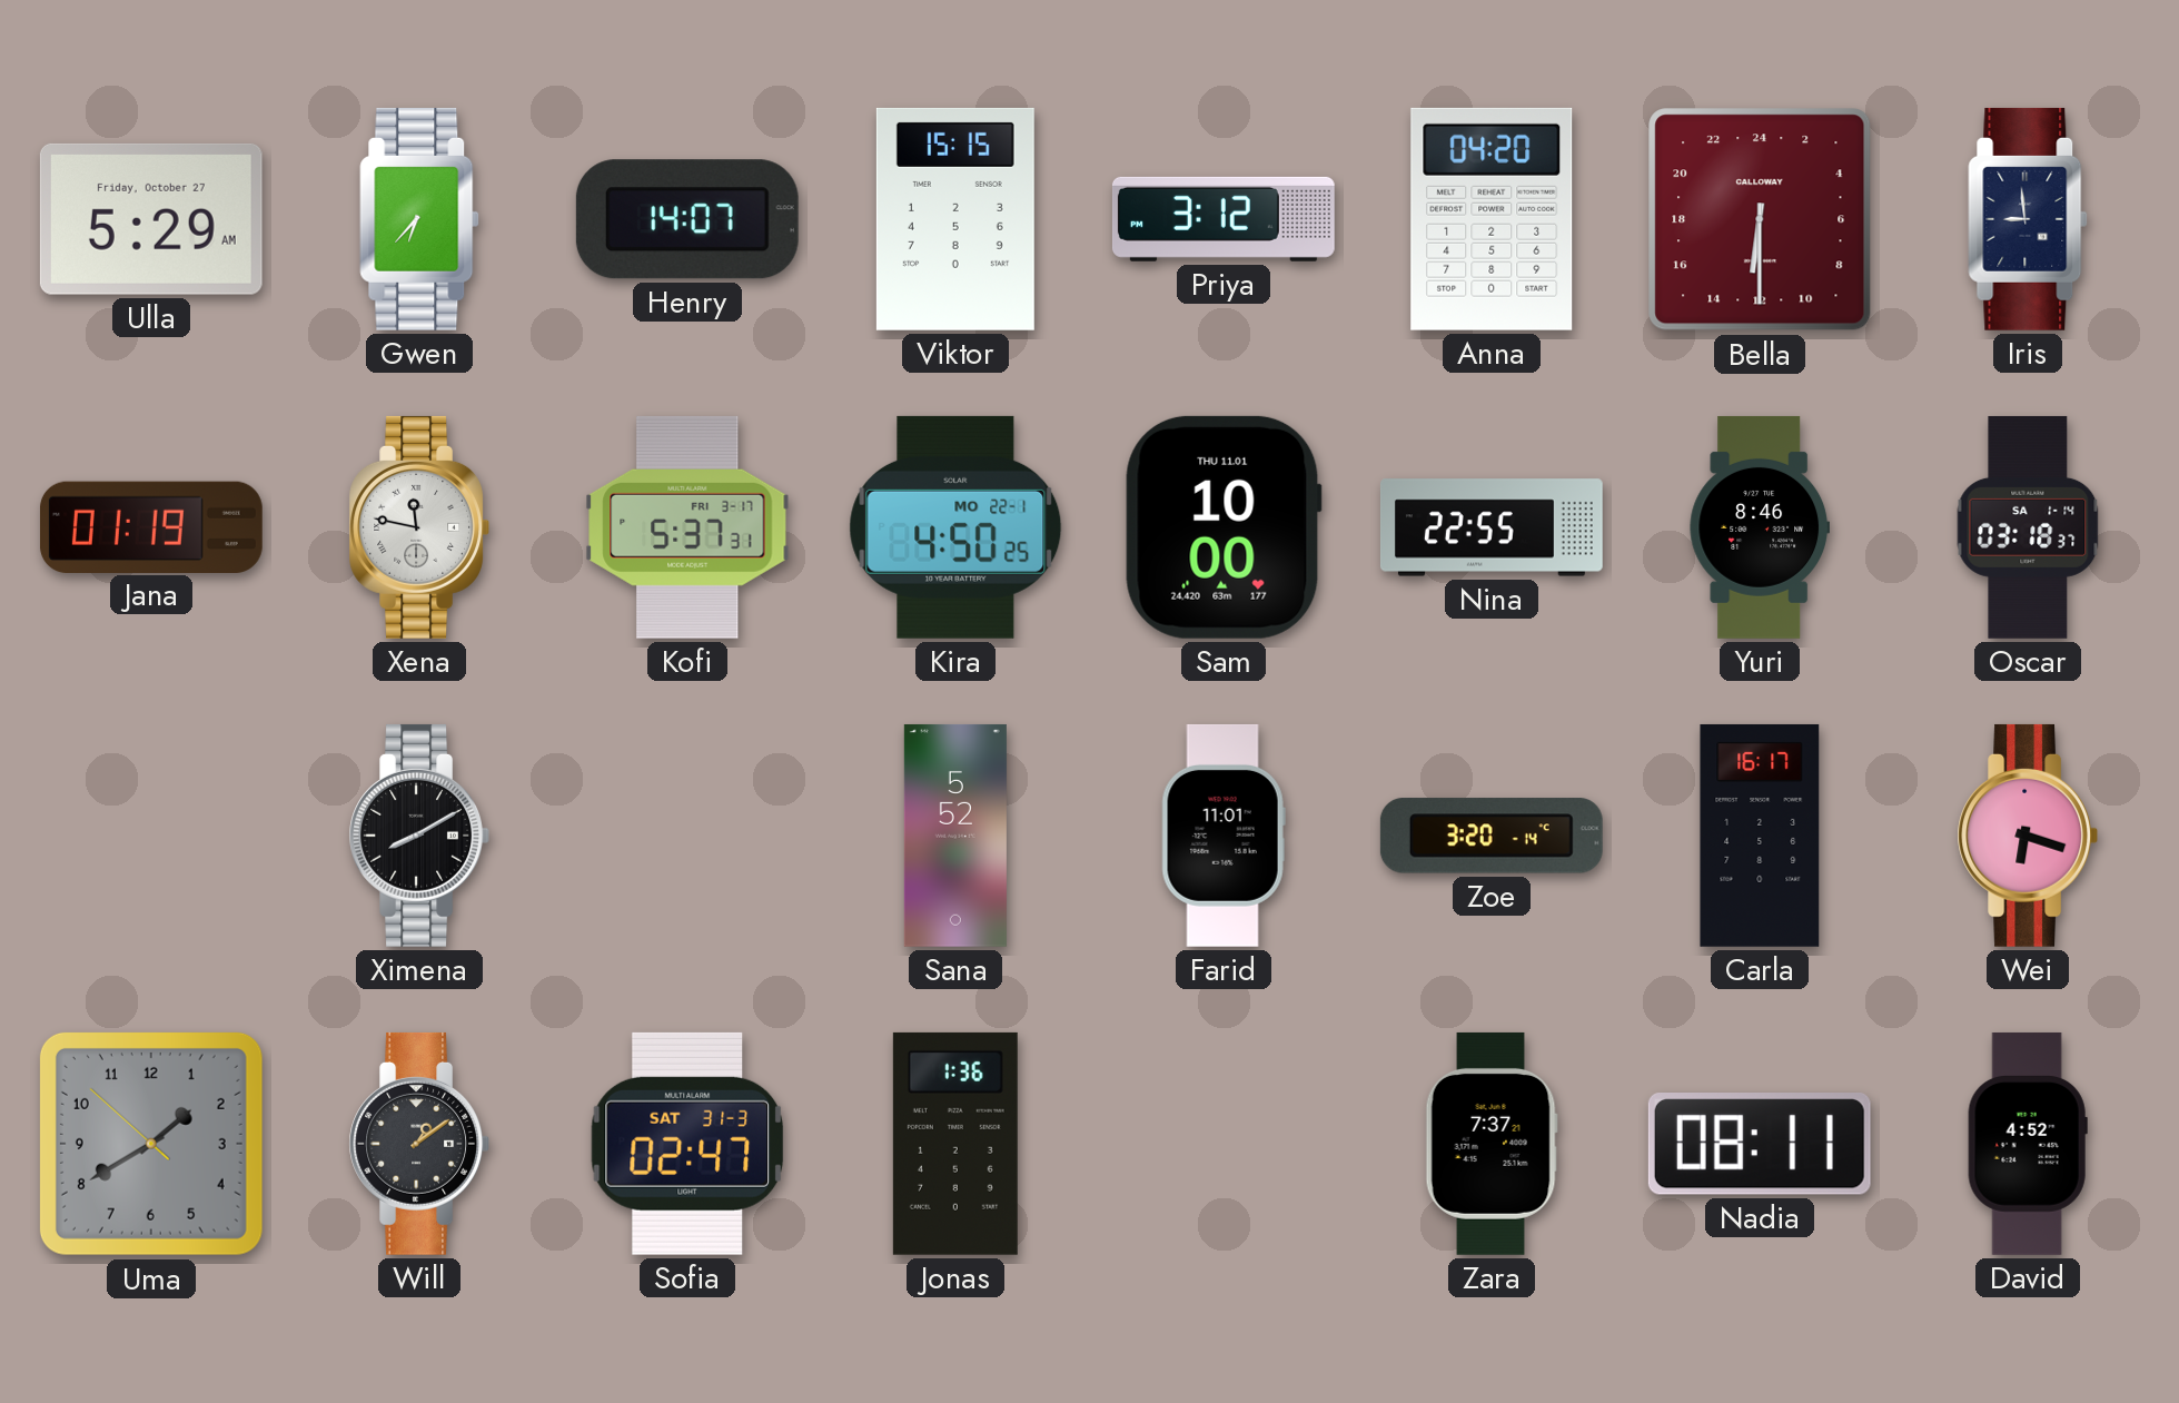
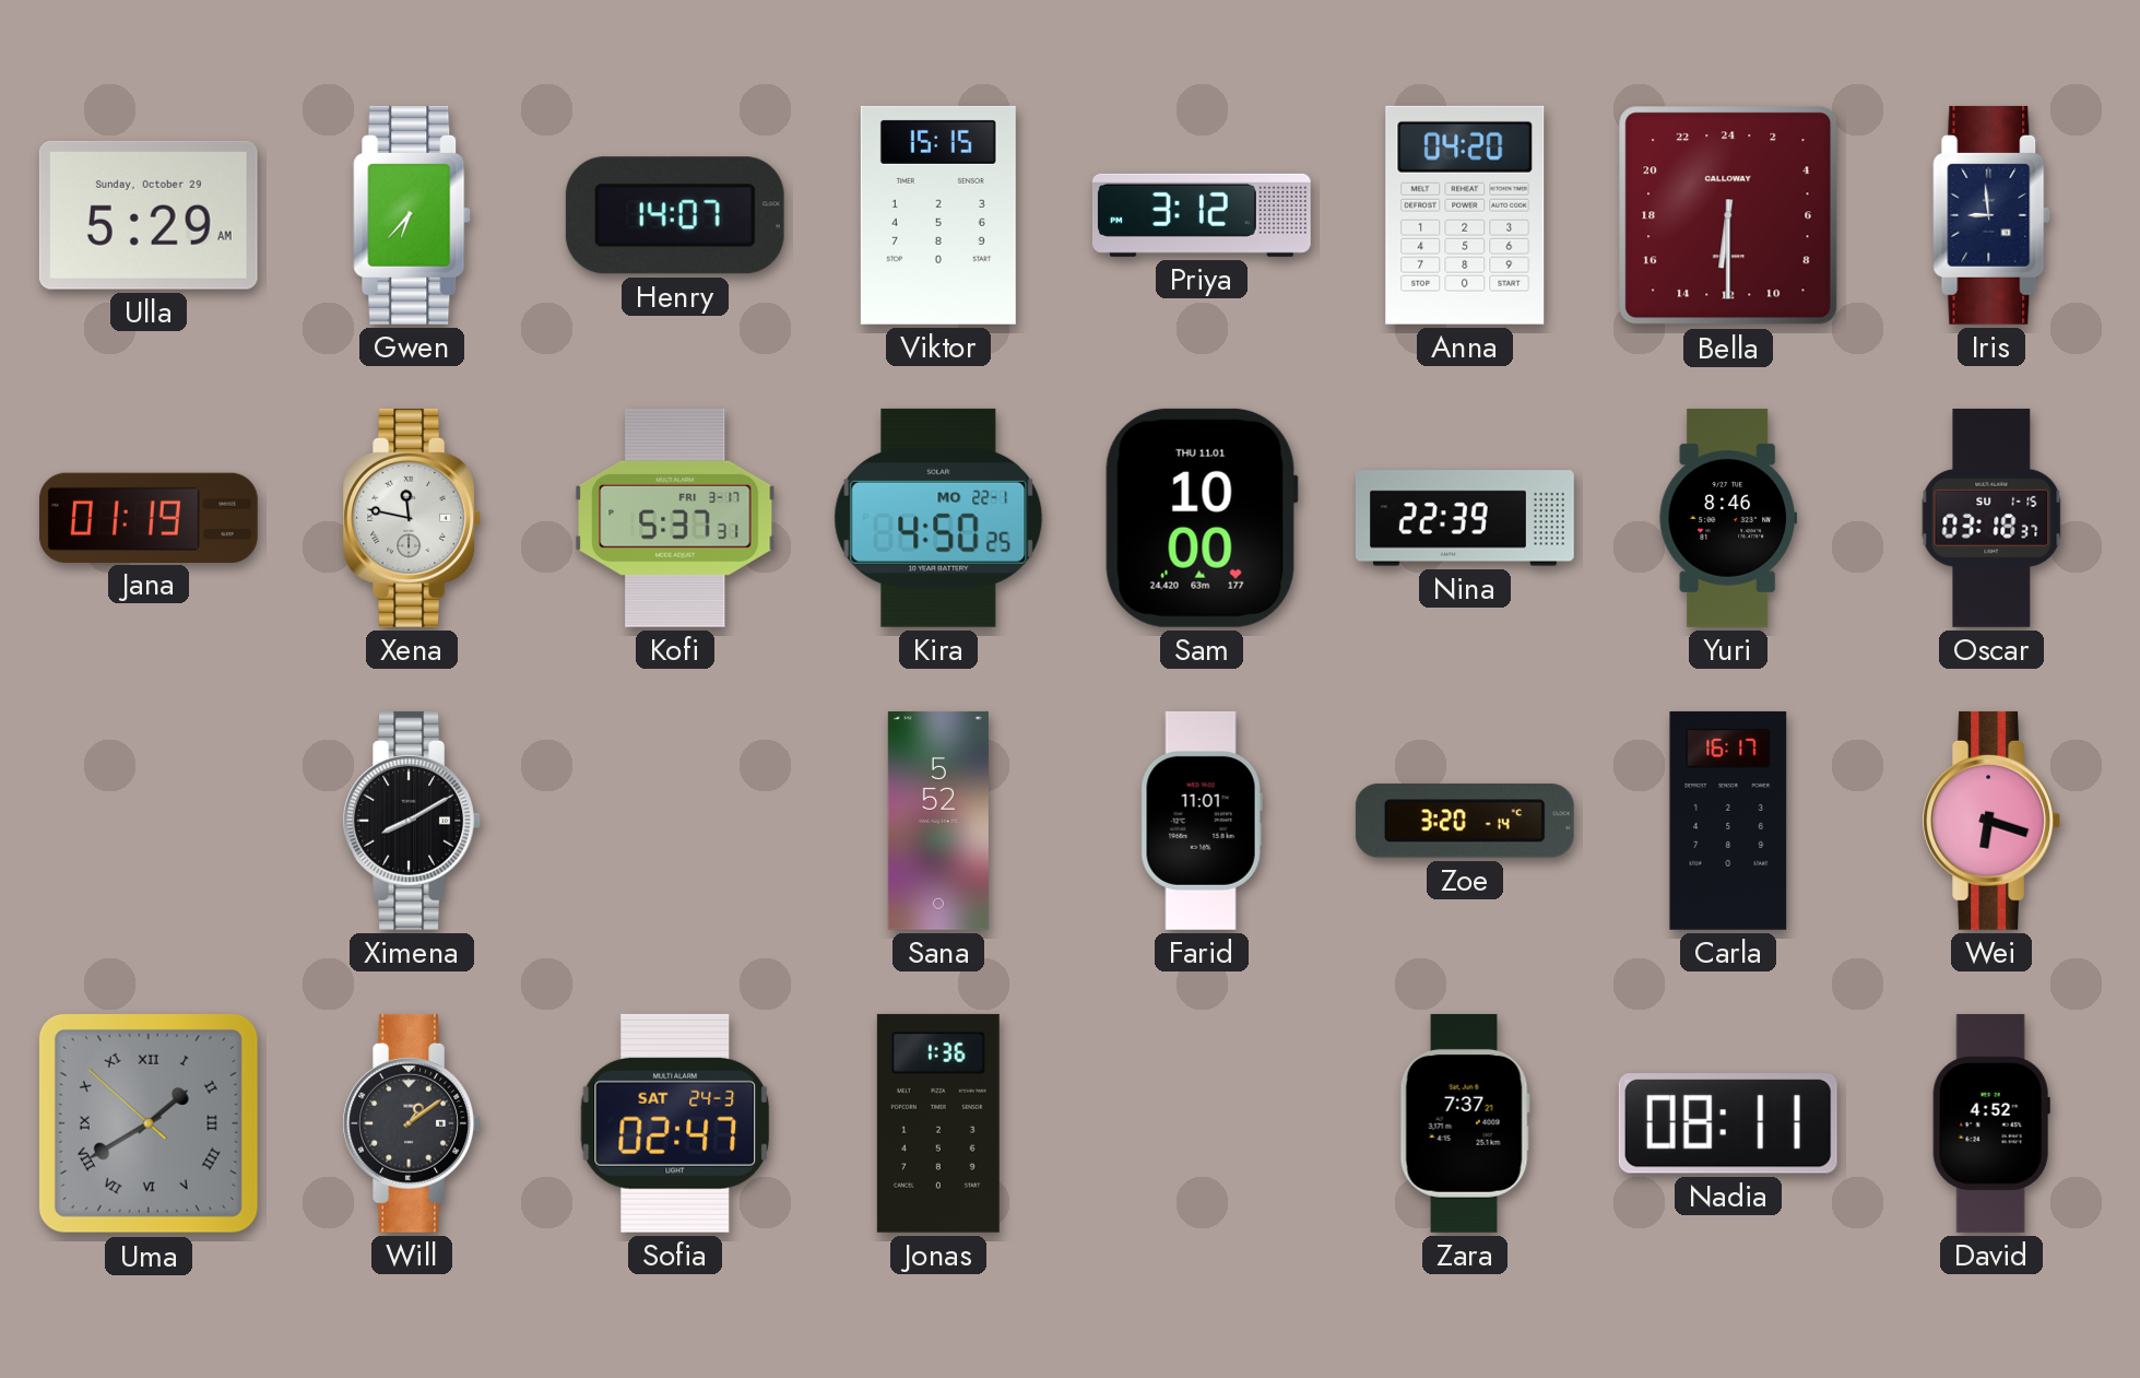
Ulla date: Friday, October 27 -> Sunday, October 29 (149, 215)
Nina: 22:55 -> 22:39 (1465, 518)
Oscar date: SA 1-14 -> SU 1-15 (1991, 518)
Uma numerals: Arabic -> Roman (149, 1123)
Sofia date: SAT 31-3 -> SAT 24-3 (674, 1123)
